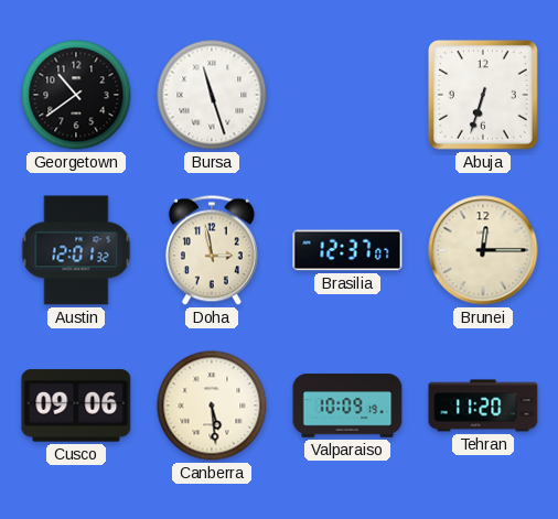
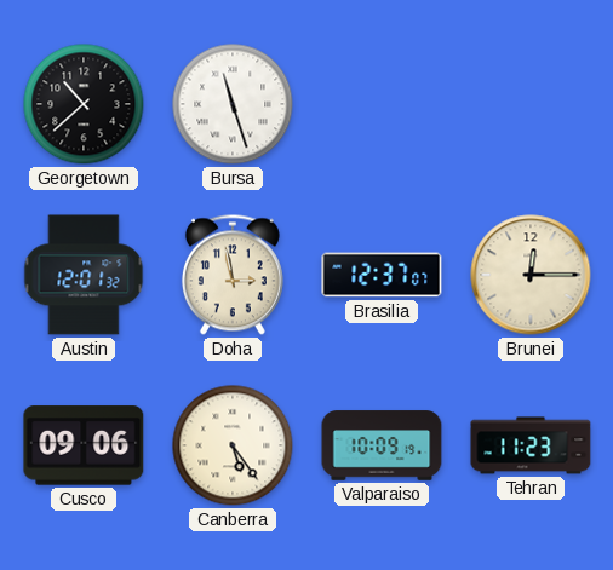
Georgetown: 10:39 -> 10:38 (84, 104)
Abuja: 6:33 -> none (483, 95)
Canberra: 5:29 -> 5:24 (233, 445)
Tehran: 11:20 -> 11:23 (531, 445)
